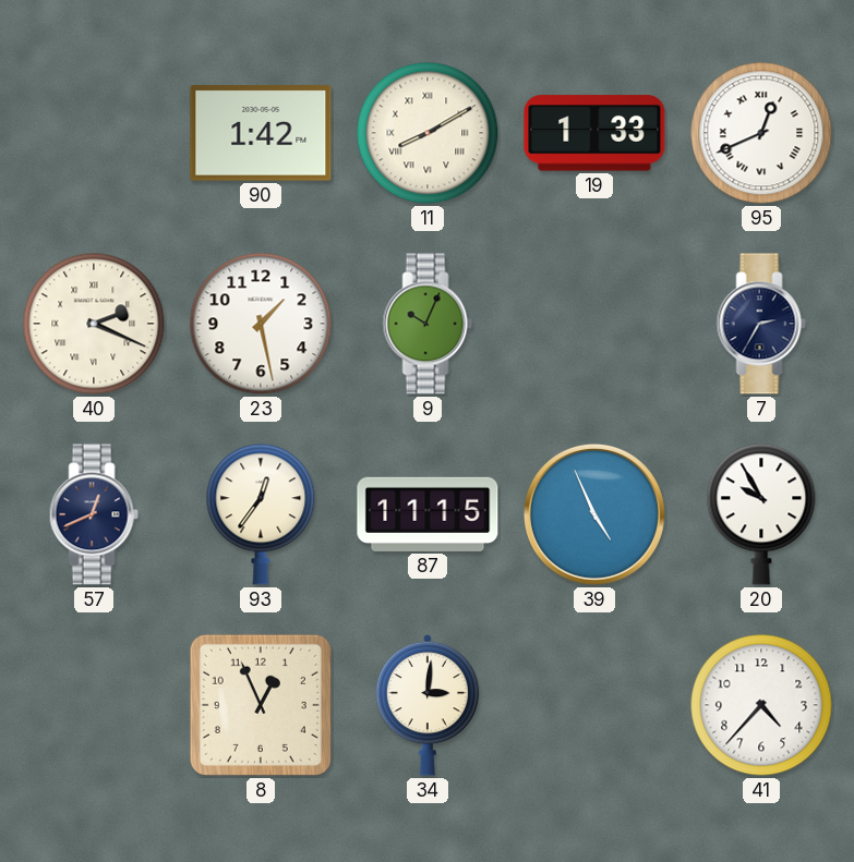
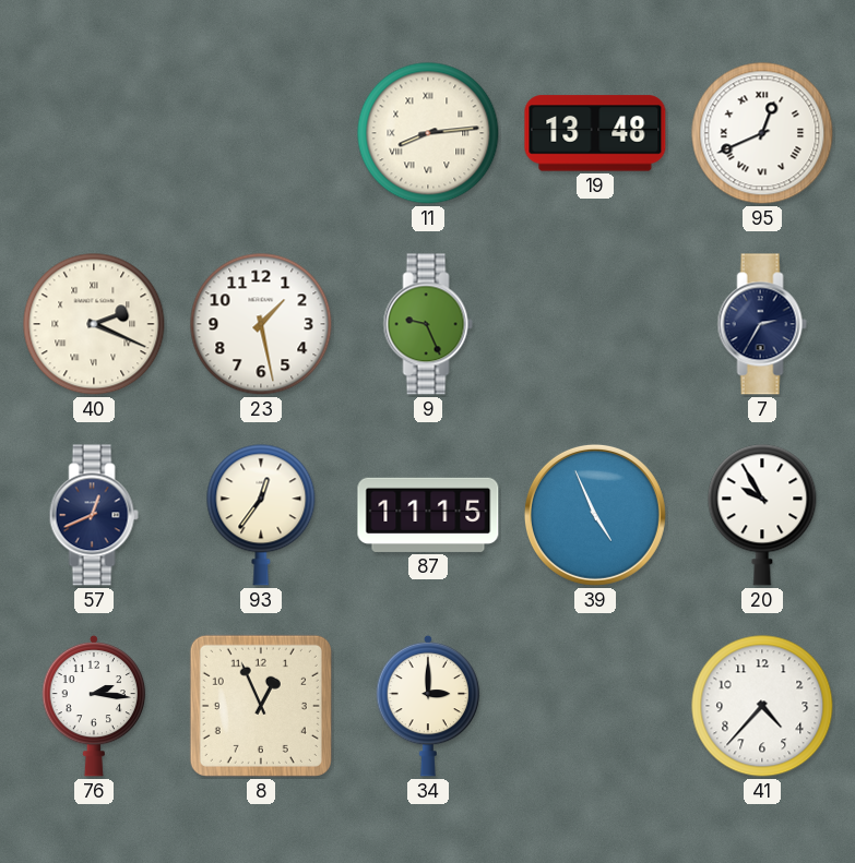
90: 1:42 -> none (261, 133)
11: 8:10 -> 8:14 (428, 133)
19: 1:33 -> 13:48 (595, 133)
9: 10:04 -> 9:26 (428, 324)
76: none -> 2:16 (94, 706)
34: 3:01 -> 3:00 (428, 706)
